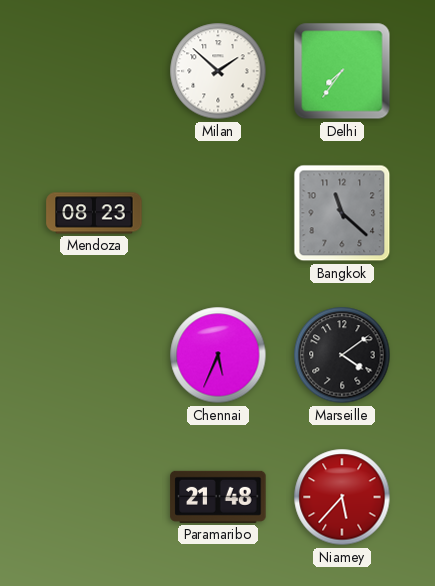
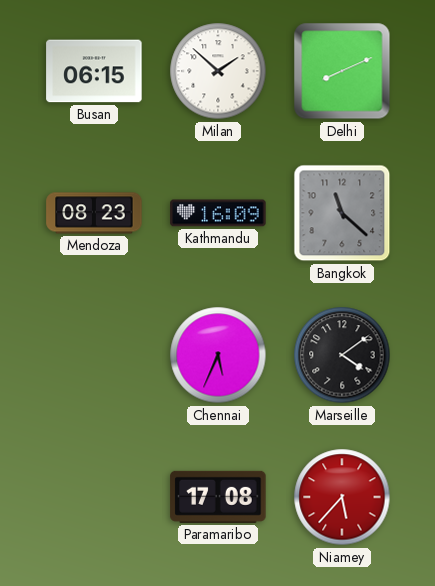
Busan: none -> 06:15 (94, 71)
Delhi: 7:36 -> 8:11 (342, 71)
Kathmandu: none -> 16:09 (218, 213)
Paramaribo: 21:48 -> 17:08 (218, 497)
